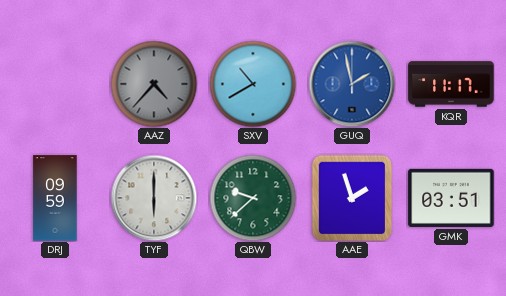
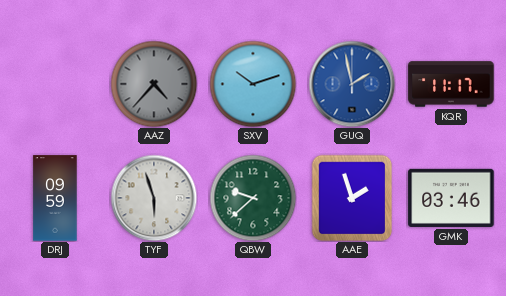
SXV: 10:40 -> 10:12 (253, 84)
TYF: 6:00 -> 5:57 (154, 198)
GMK: 03:51 -> 03:46 (451, 198)
